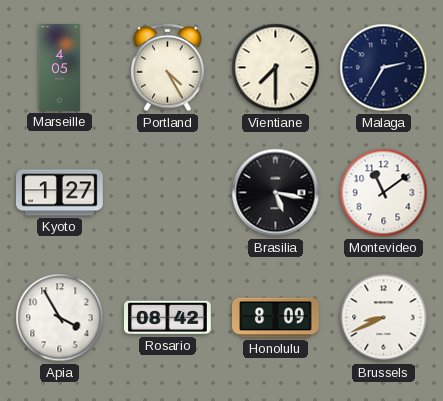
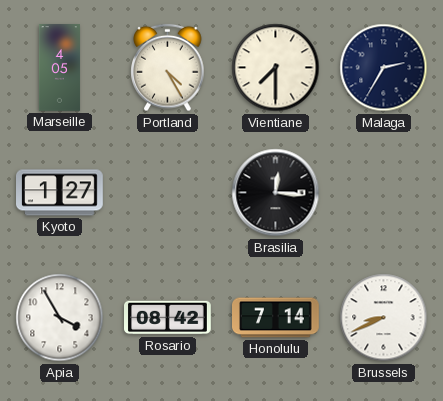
Brasilia: 5:17 -> 12:16 (276, 193)
Montevideo: 11:09 -> none (384, 193)
Honolulu: 8:09 -> 7:14 (276, 318)
